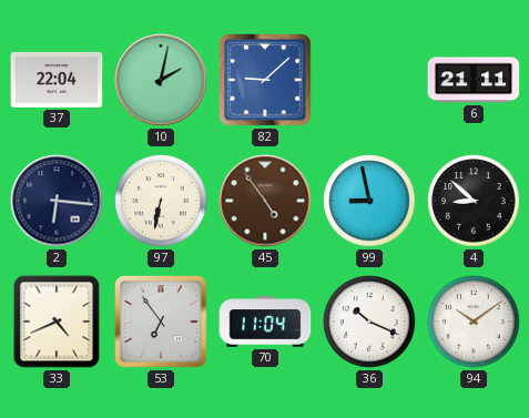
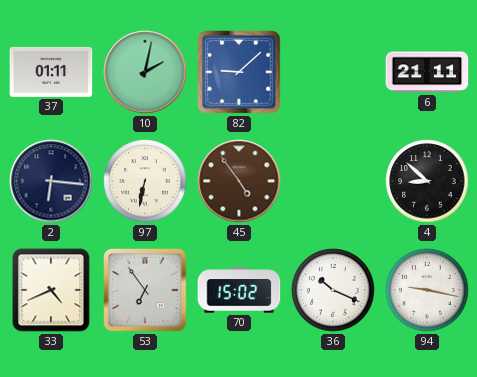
37: 22:04 -> 01:11 (51, 72)
99: 8:58 -> none (369, 201)
70: 11:04 -> 15:02 (239, 290)
94: 10:09 -> 9:17 (427, 290)
